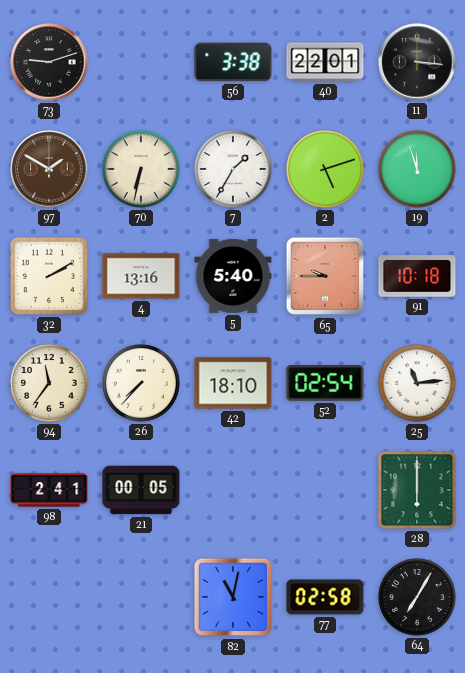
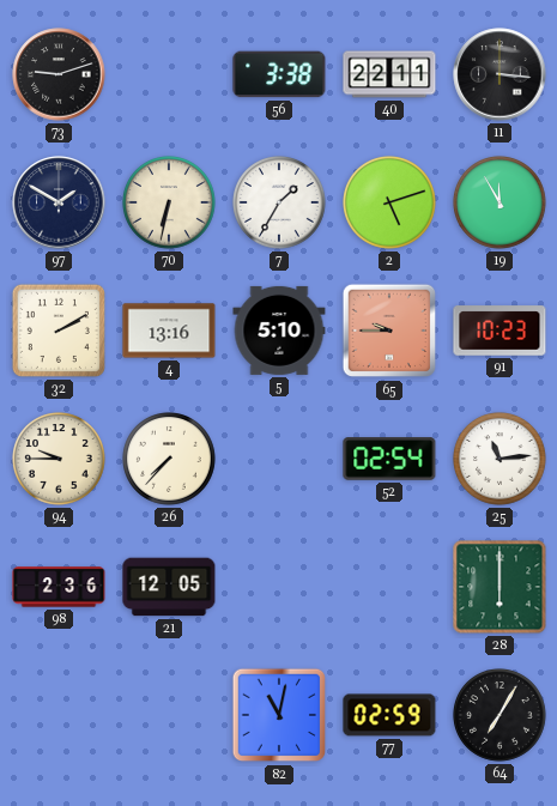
40: 22:01 -> 22:11 (389, 74)
97 dial: brown -> navy (59, 202)
19: 11:57 -> 11:55 (501, 204)
5: 5:40 -> 5:10 (279, 331)
91: 10:18 -> 10:23 (500, 331)
94: 11:36 -> 9:45 (60, 460)
42: 18:10 -> none (233, 383)
98: 2:41 -> 2:36 (59, 587)
21: 00:05 -> 12:05 (169, 587)
77: 02:58 -> 02:59 (389, 715)
